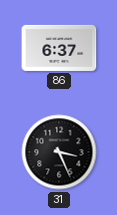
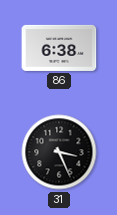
86: 6:37 -> 6:38 (59, 48)
